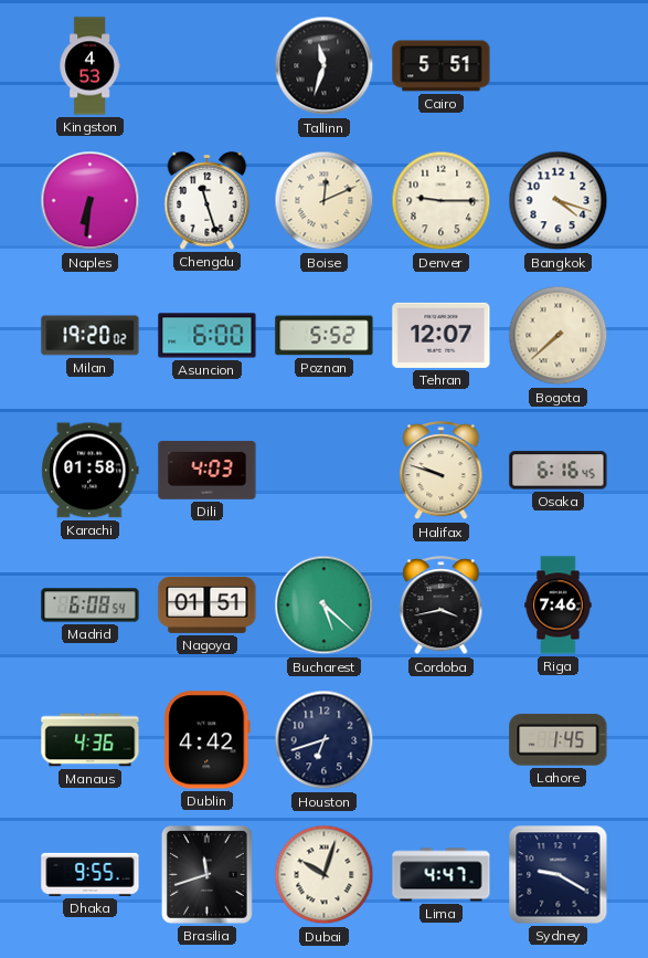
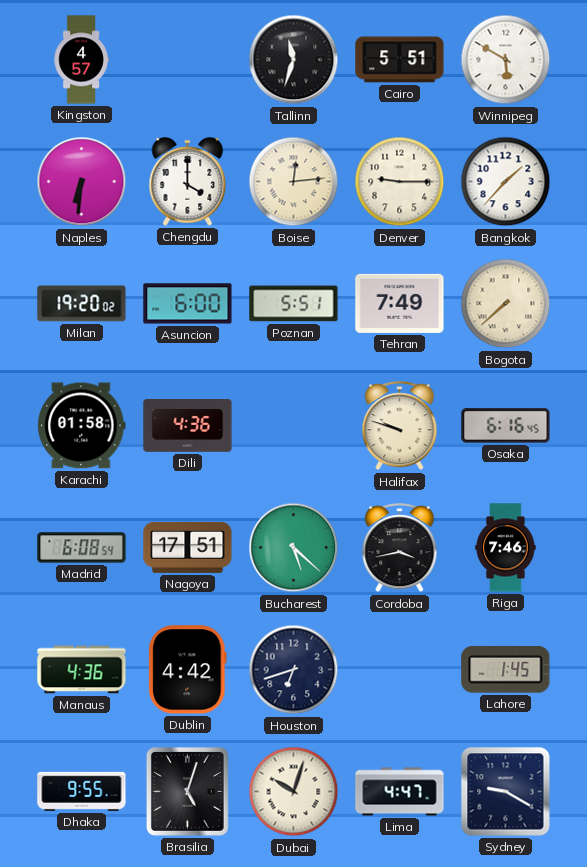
Kingston: 4:53 -> 4:57 (81, 60)
Winnipeg: none -> 5:50 (506, 60)
Chengdu: 11:27 -> 4:00 (188, 182)
Boise: 12:11 -> 12:14 (294, 182)
Bangkok: 4:18 -> 1:37 (506, 182)
Poznan: 5:52 -> 5:51 (294, 304)
Tehran: 12:07 -> 7:49 (400, 303)
Dili: 4:03 -> 4:36 (188, 426)
Nagoya: 01:51 -> 17:51 (188, 547)
Brasilia: 11:42 -> 5:03 (187, 792)
